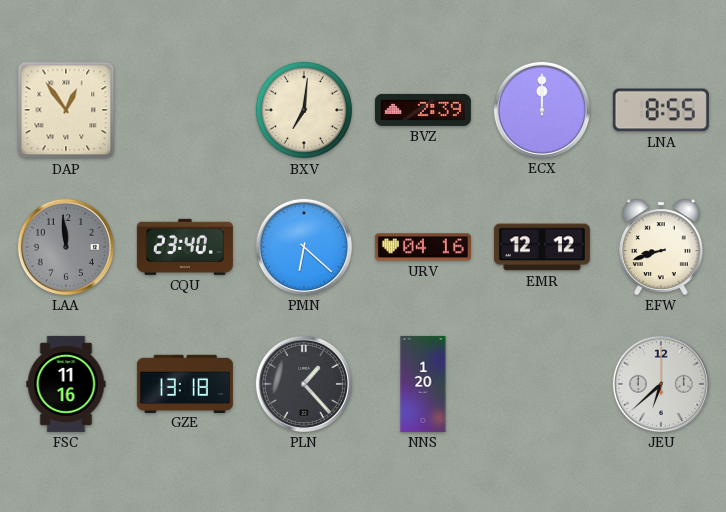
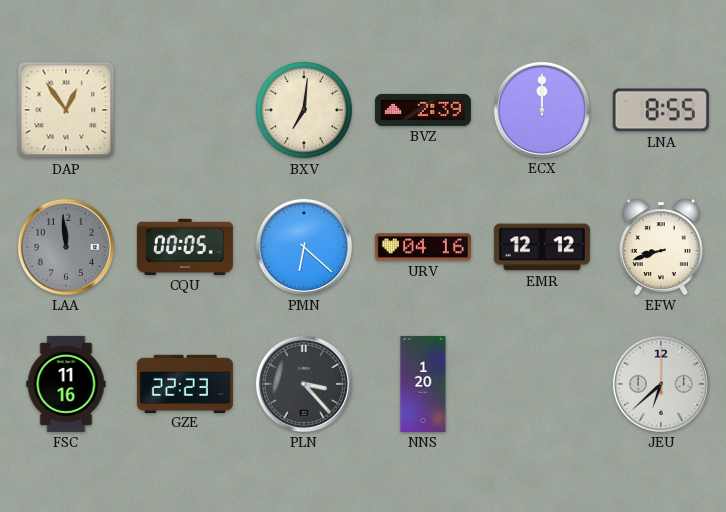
CQU: 23:40 -> 00:05 (185, 247)
GZE: 13:18 -> 22:23 (185, 383)
PLN: 1:23 -> 3:23 (304, 384)
